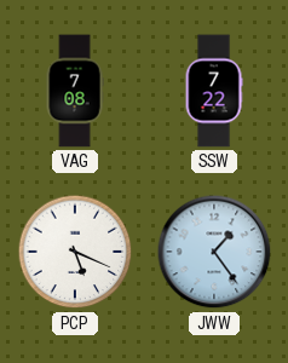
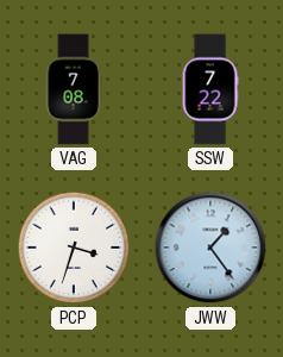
PCP: 5:19 -> 3:33 (74, 248)
